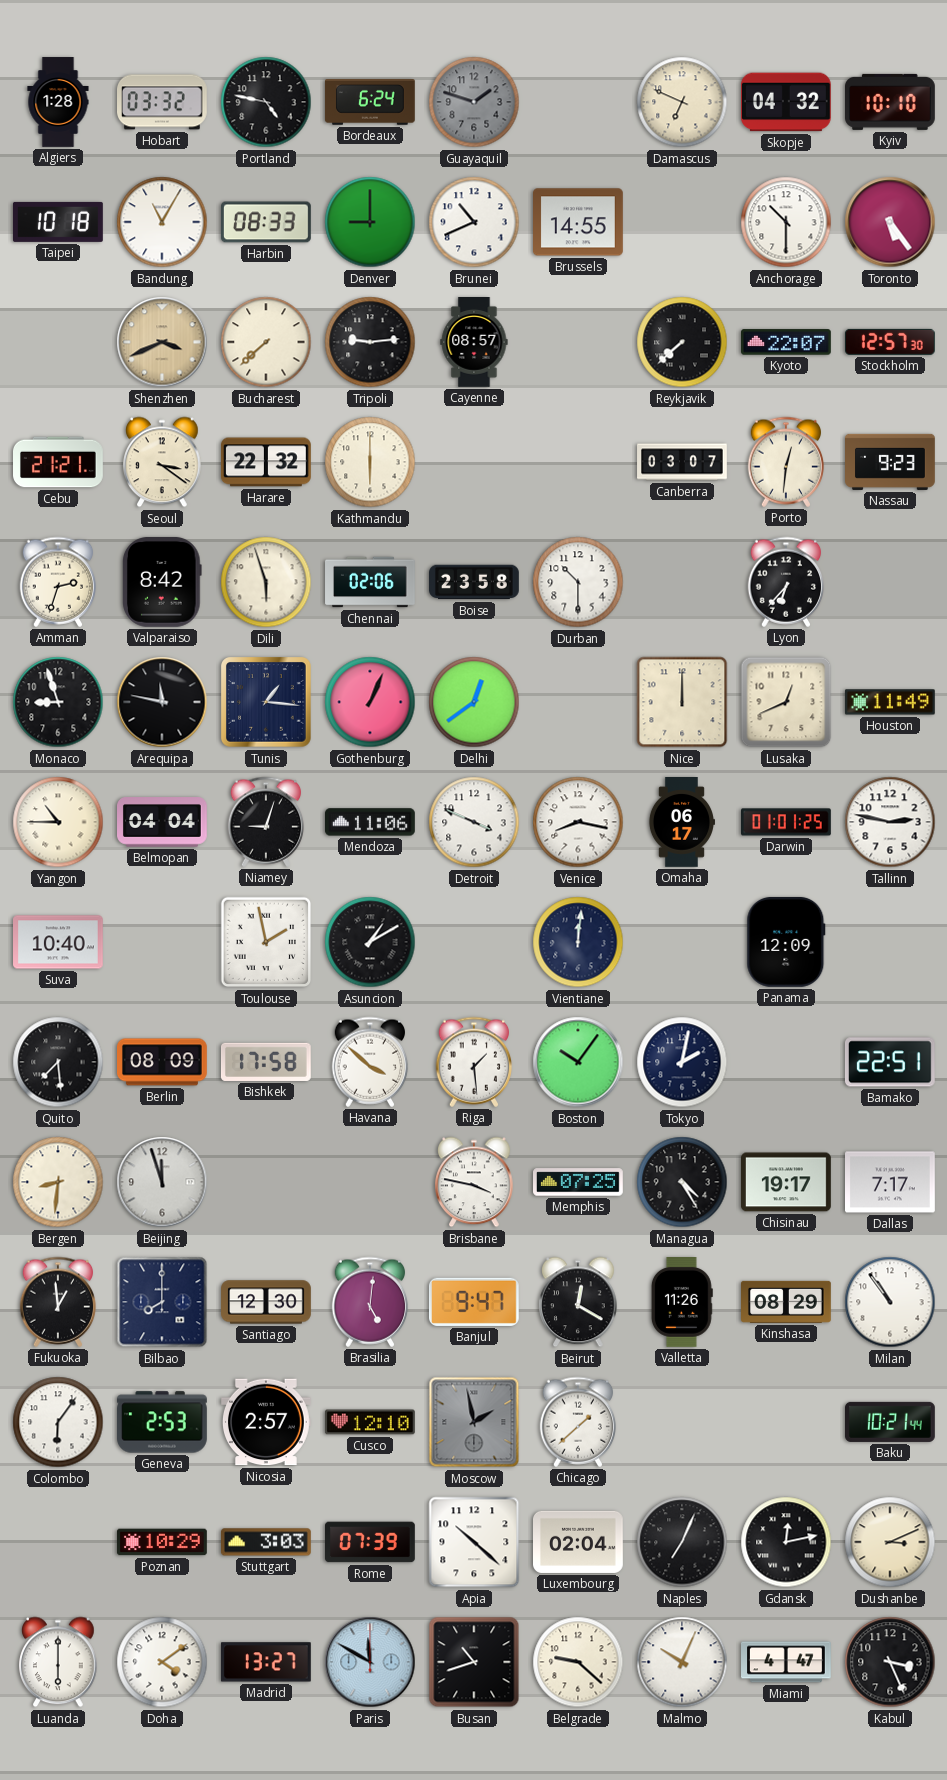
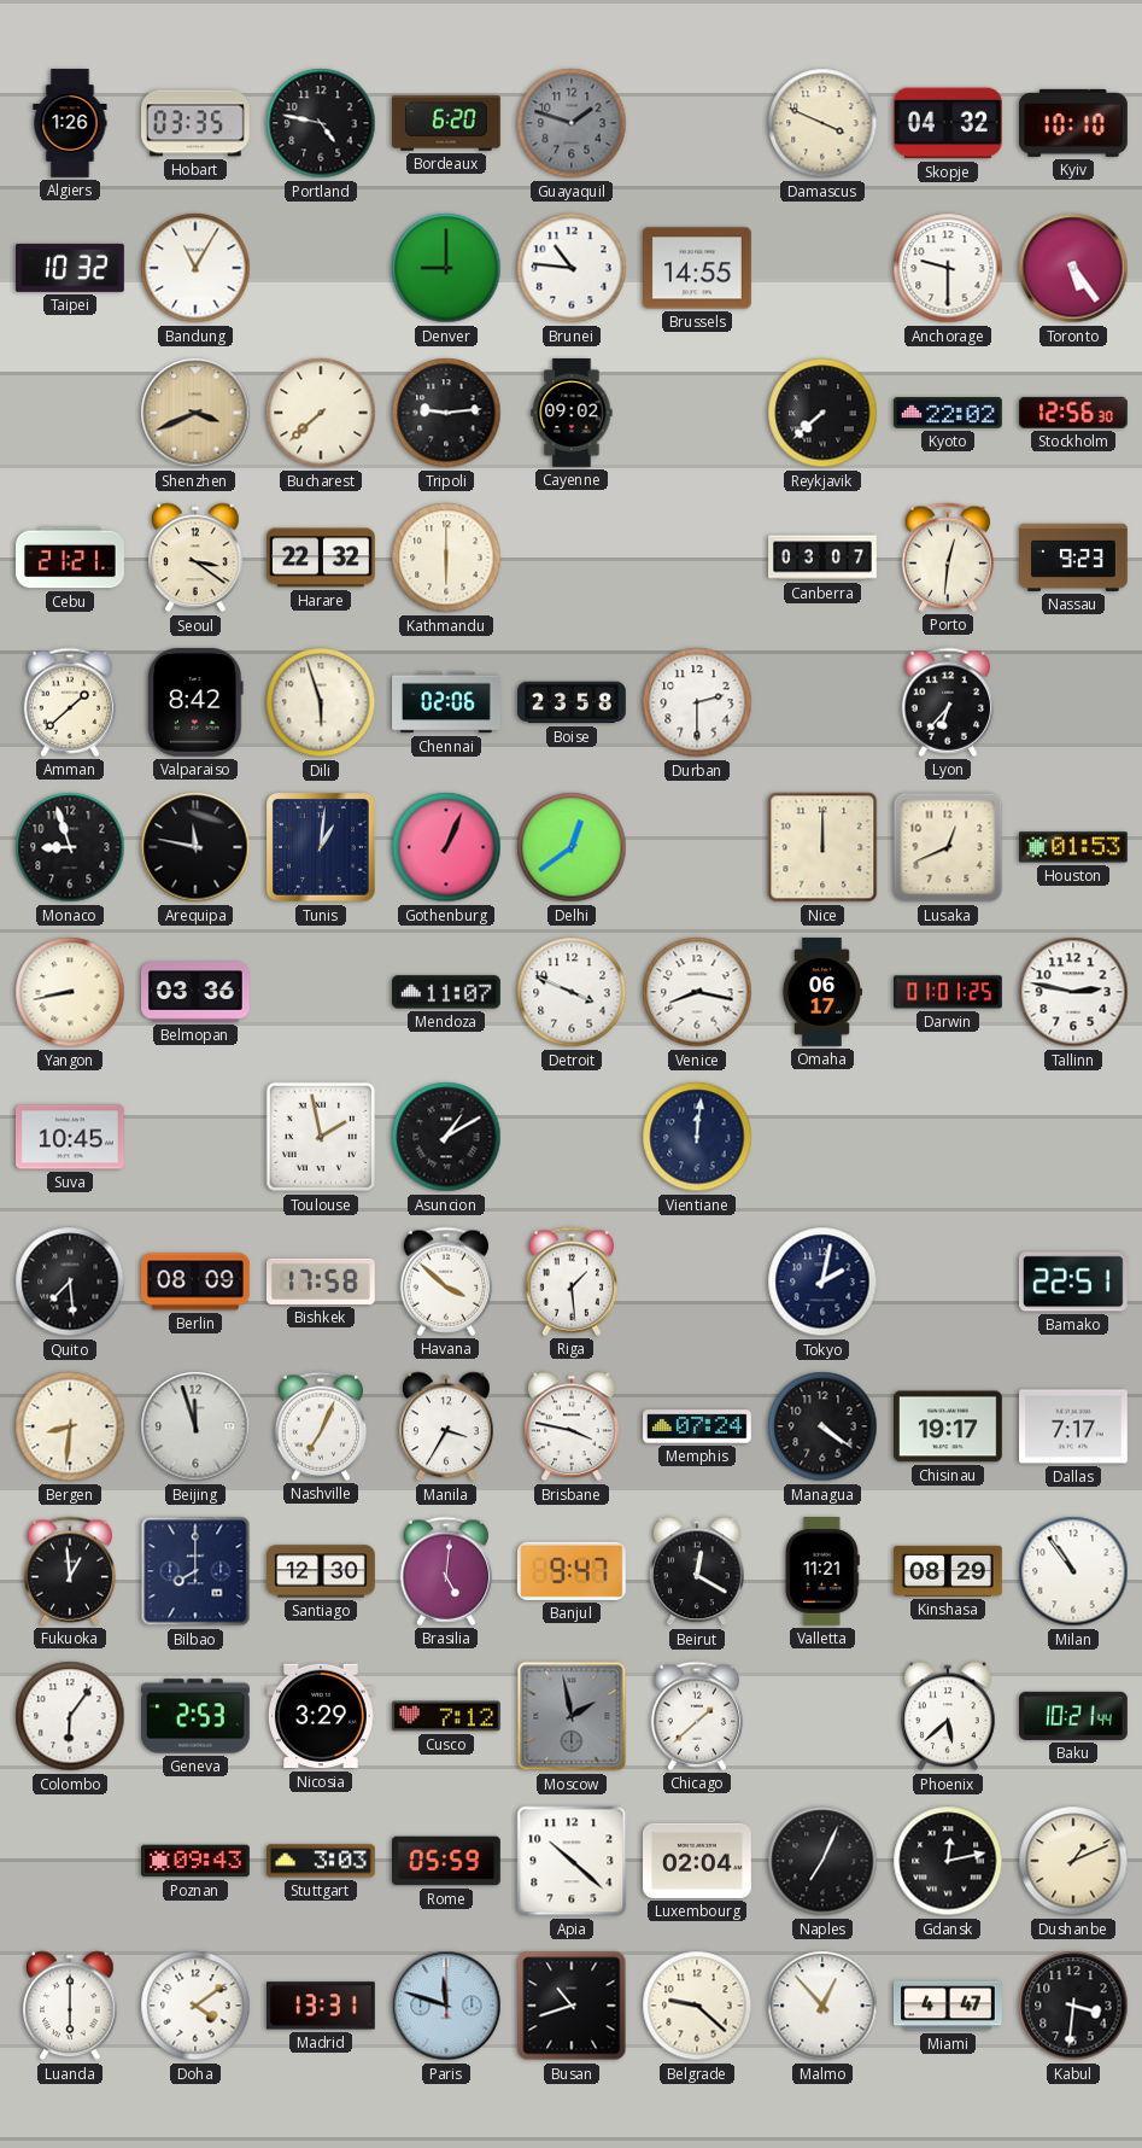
Algiers: 1:28 -> 1:26 (70, 123)
Hobart: 03:32 -> 03:35 (197, 123)
Bordeaux: 6:24 -> 6:20 (446, 124)
Damascus: 6:49 -> 3:49 (822, 123)
Taipei: 10:18 -> 10:32 (71, 268)
Harbin: 08:33 -> none (267, 222)
Brunei: 10:41 -> 10:46 (572, 268)
Anchorage: 10:30 -> 9:30 (948, 268)
Cayenne: 08:57 -> 09:02 (572, 414)
Kyoto: 22:07 -> 22:02 (949, 413)
Stockholm: 12:57 -> 12:56 (1073, 413)
Amman: 2:33 -> 1:38 (70, 702)
Durban: 10:30 -> 2:30 (697, 702)
Tunis: 1:16 -> 1:01 (322, 848)
Houston: 11:49 -> 01:53 (1073, 847)
Yangon: 10:45 -> 8:43 (70, 992)
Belmopan: 04:04 -> 03:36 (197, 992)
Niamey: 9:03 -> none (266, 822)
Mendoza: 11:06 -> 11:07 (447, 992)
Suva: 10:40 -> 10:45 (71, 1137)
Panama: 12:09 -> none (786, 942)
Boston: 10:06 -> none (578, 1062)
Nashville: none -> 7:04 (321, 1426)
Manila: none -> 3:35 (446, 1426)
Memphis: 07:25 -> 07:24 (698, 1426)
Managua: 4:25 -> 4:21 (822, 1426)
Valletta: 11:26 -> 11:21 (822, 1572)
Nicosia: 2:57 -> 3:29 (322, 1716)
Cusco: 12:10 -> 7:12 (446, 1716)
Phoenix: none -> 5:38 (948, 1716)
Poznan: 10:29 -> 09:43 (197, 1861)
Rome: 07:39 -> 05:59 (447, 1861)
Dushanbe: 3:11 -> 1:11 (1073, 1861)
Madrid: 13:27 -> 13:31 (321, 2006)
Paris: 11:50 -> 11:48 (446, 2006)
Malmo: 10:04 -> 12:53 (822, 2006)
Kabul: 3:26 -> 3:31 (1073, 2006)
